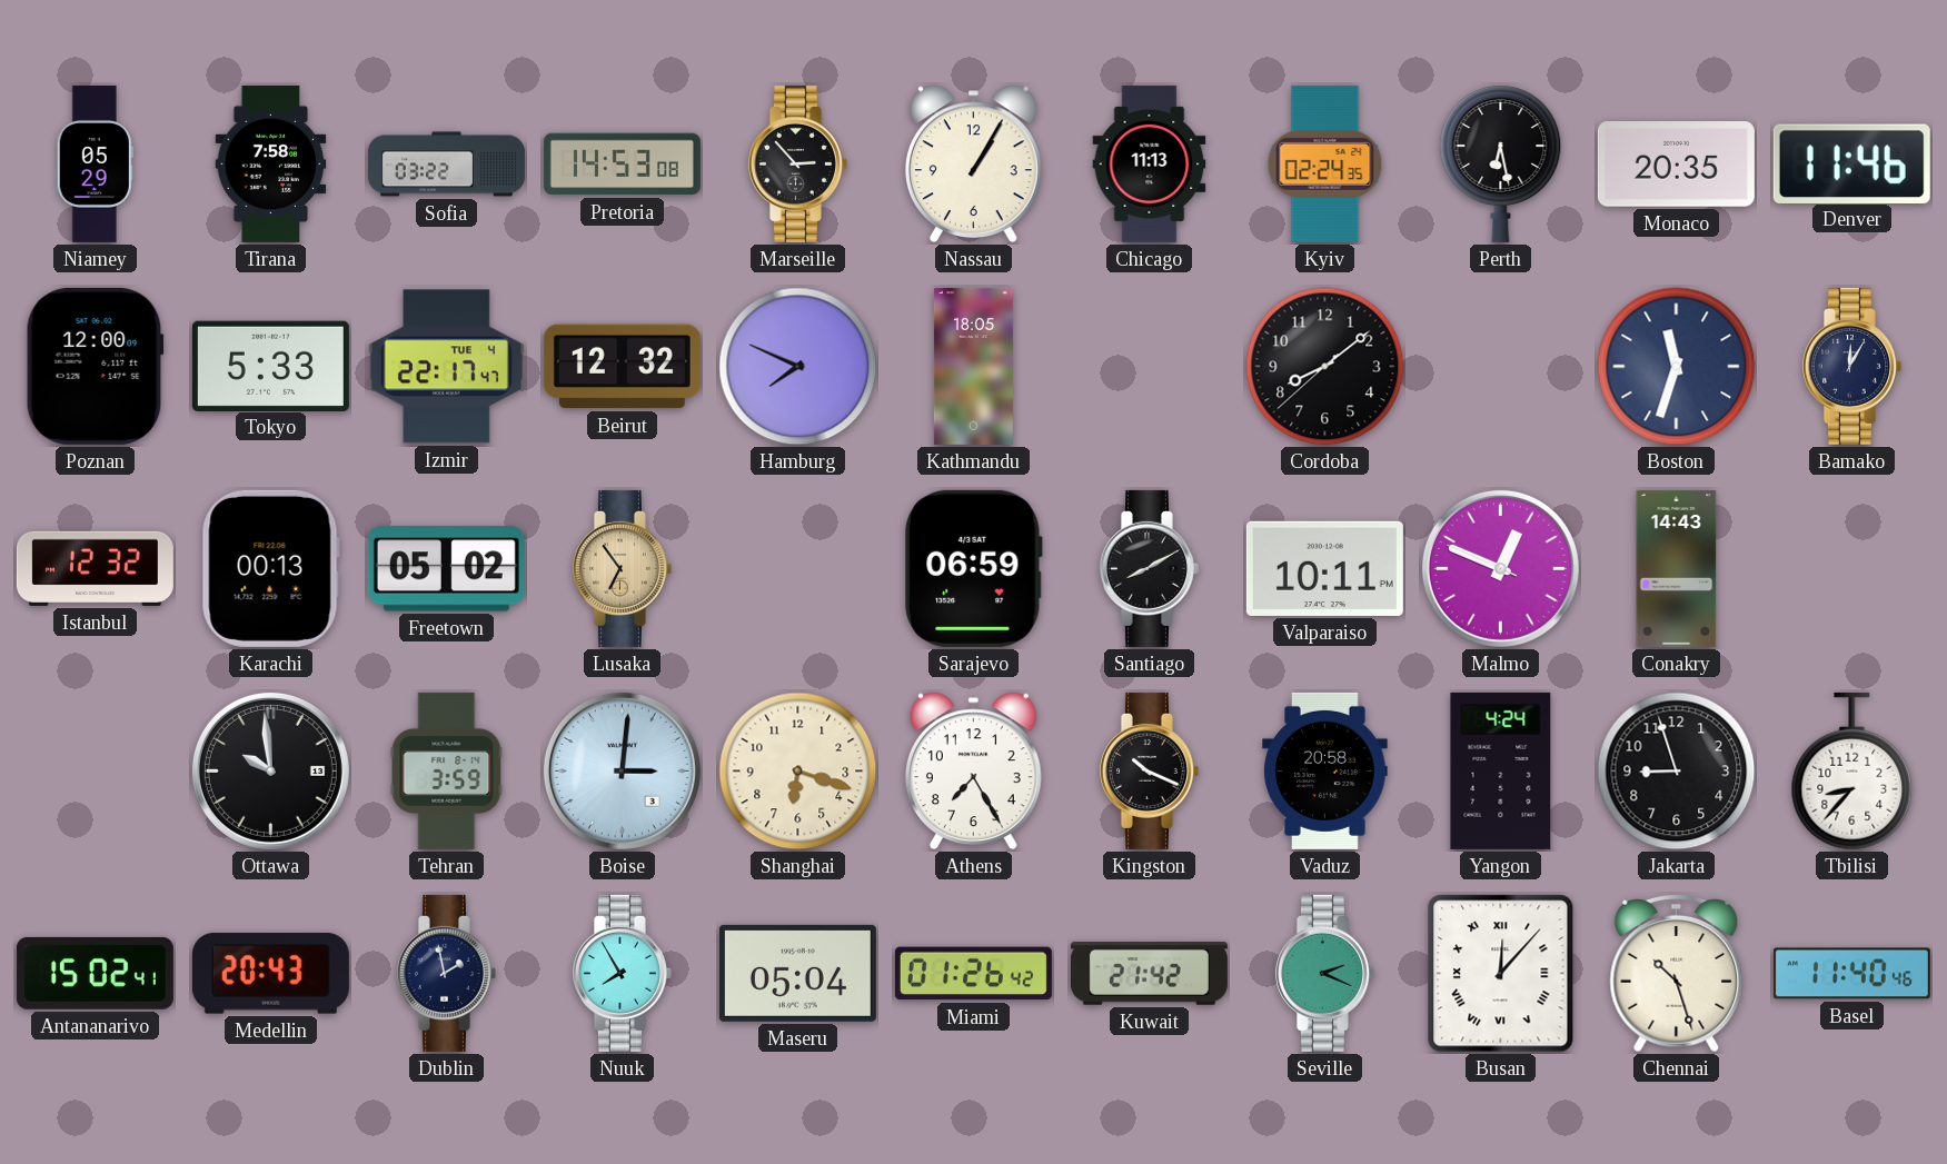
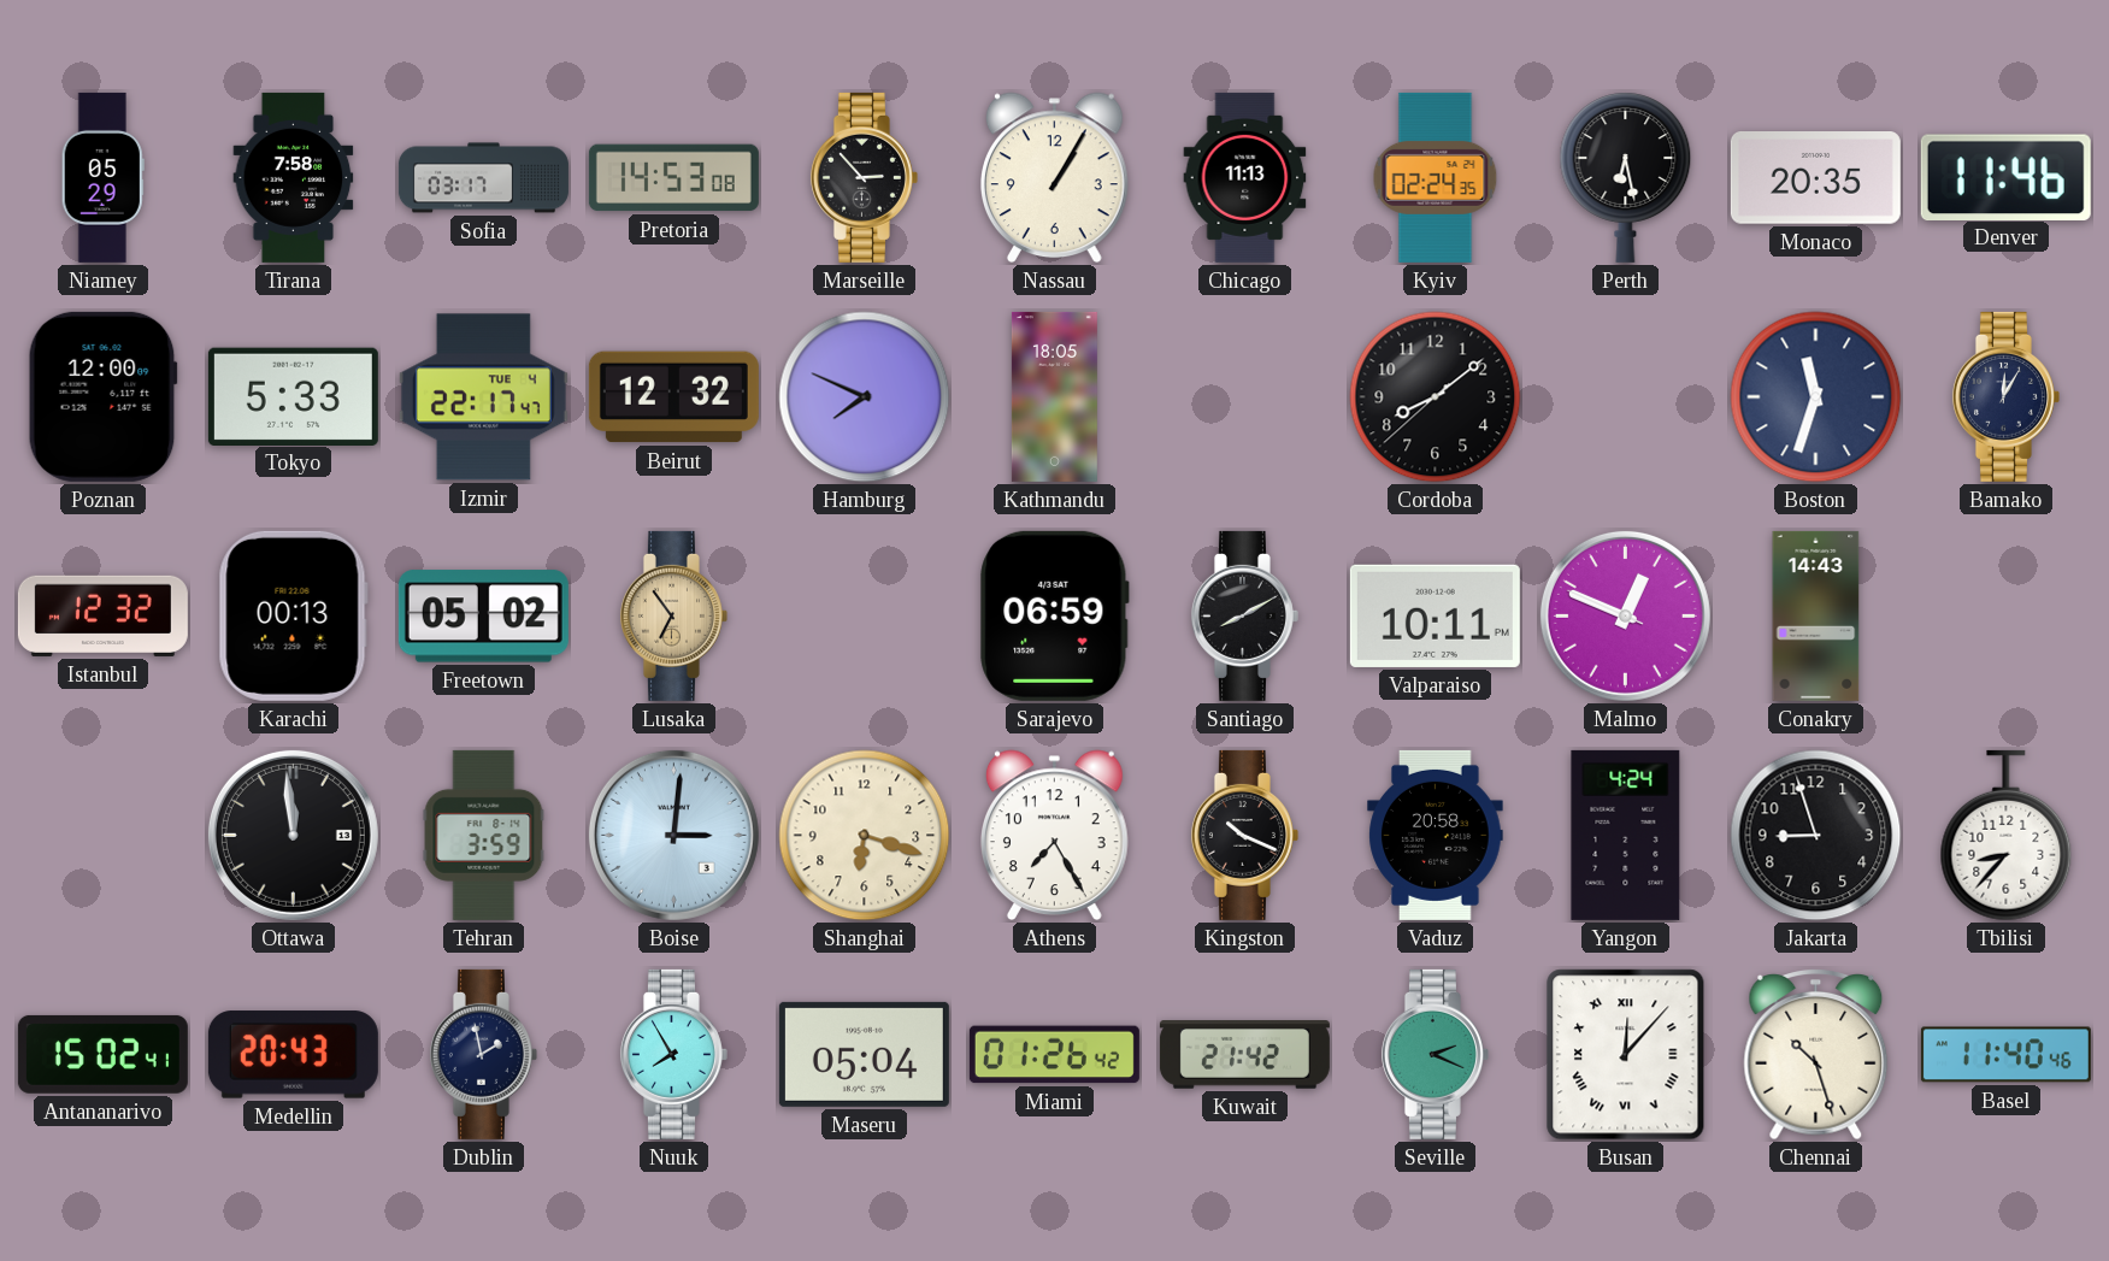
Sofia: 03:22 -> 03:17 (483, 178)
Ottawa: 9:59 -> 11:59 (293, 835)
